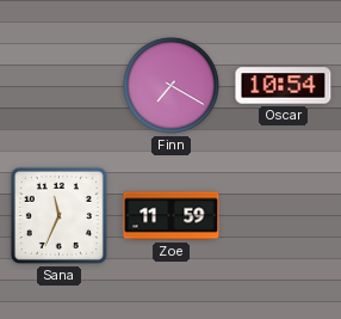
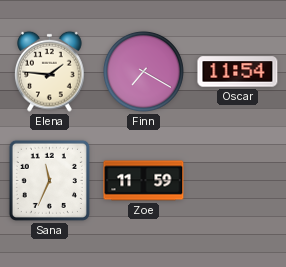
Elena: none -> 1:46 (50, 71)
Oscar: 10:54 -> 11:54 (238, 72)
